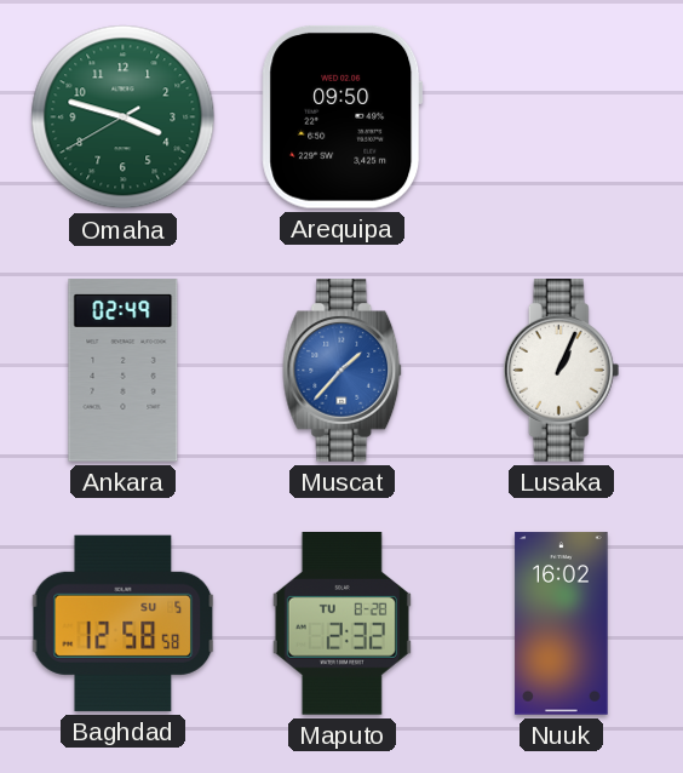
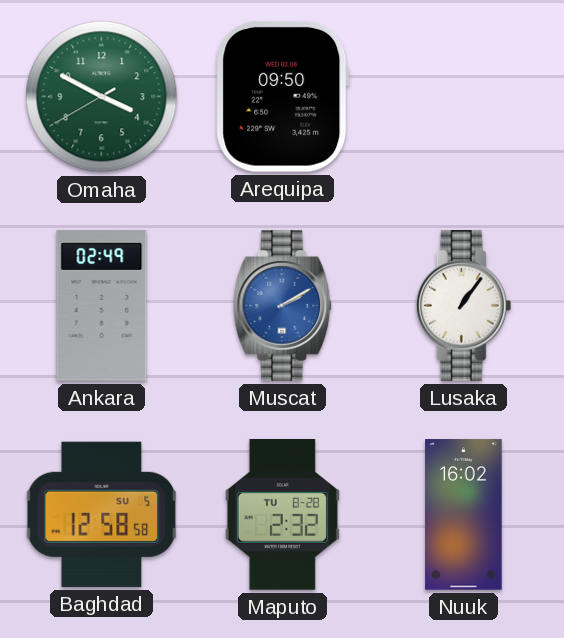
Omaha: 3:47 -> 3:49 (102, 97)
Muscat: 1:37 -> 2:10 (283, 306)
Lusaka: 1:04 -> 1:06 (464, 306)
